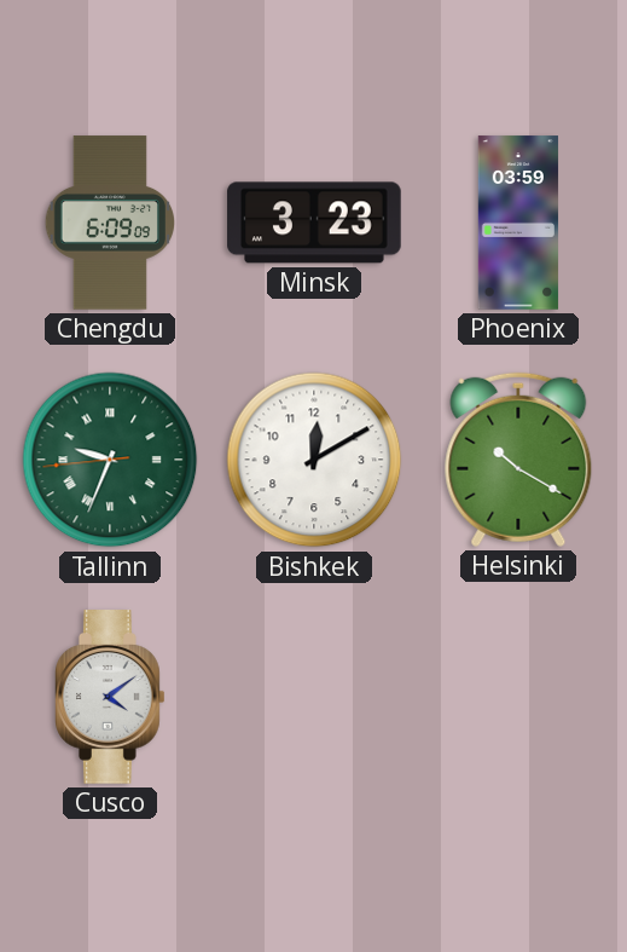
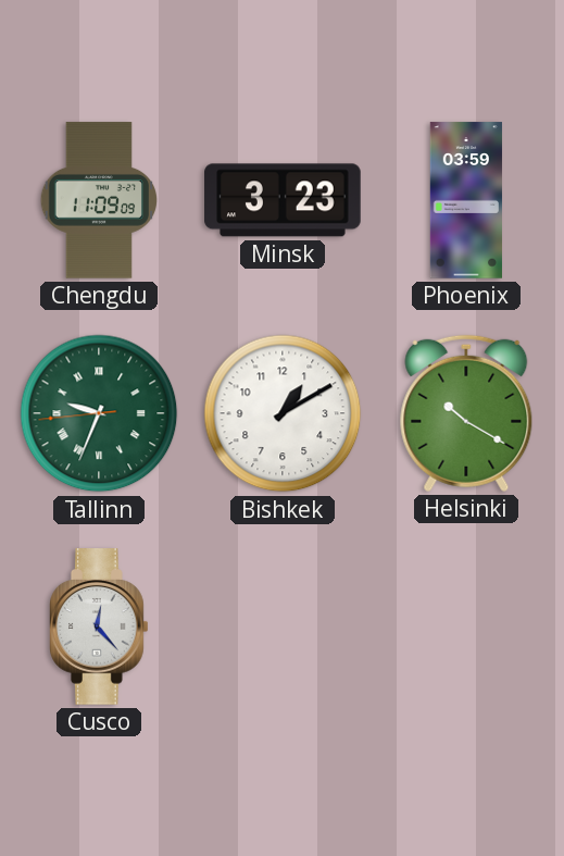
Chengdu: 6:09 -> 11:09 (99, 200)
Bishkek: 12:10 -> 1:10 (283, 413)
Cusco: 4:09 -> 12:23 (100, 627)
